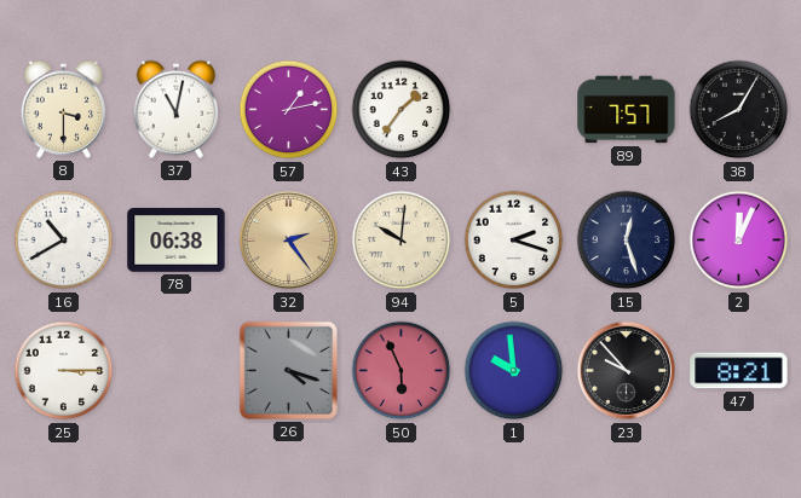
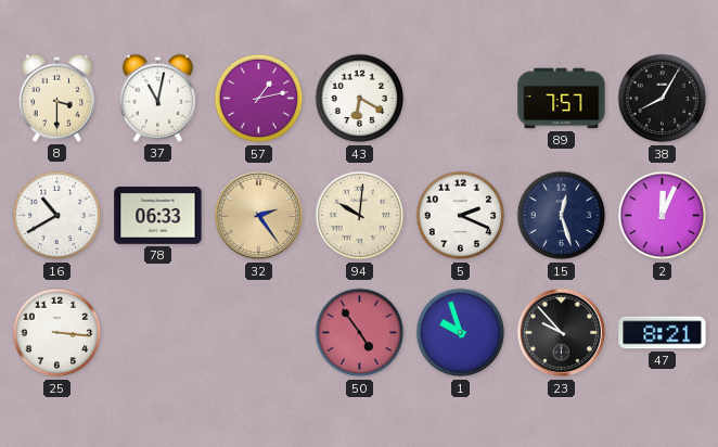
43: 1:36 -> 6:20 (360, 99)
78: 06:38 -> 06:33 (158, 216)
5: 2:18 -> 2:19 (461, 216)
25: 3:15 -> 3:16 (57, 333)
26: 4:18 -> none (288, 370)
50: 5:56 -> 4:54 (360, 333)
1: 9:59 -> 9:57 (461, 333)
